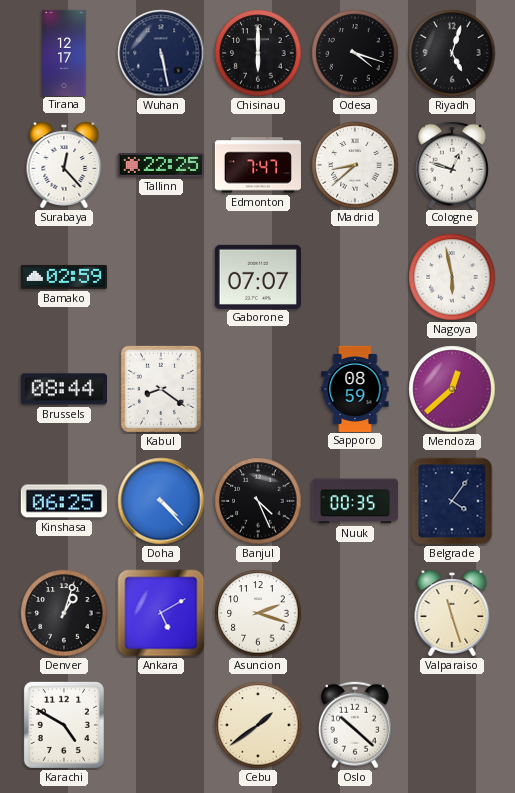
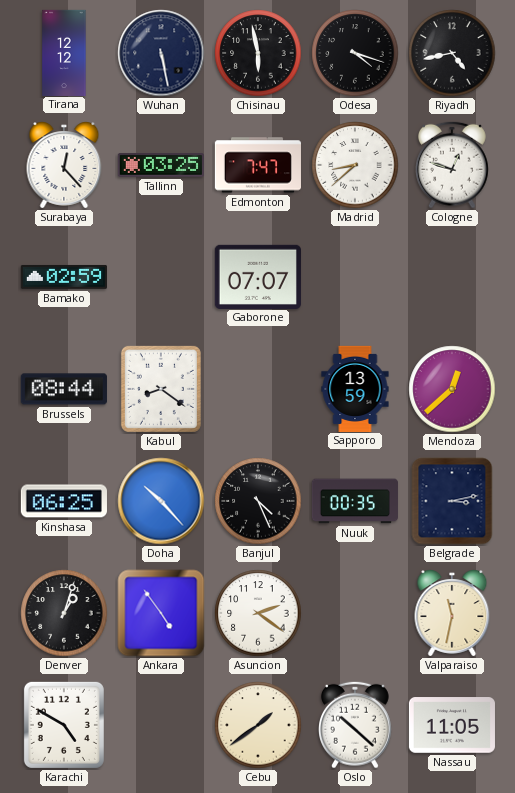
Tirana: 12:17 -> 12:12 (64, 52)
Chisinau: 6:00 -> 5:58 (258, 53)
Riyadh: 5:03 -> 4:43 (452, 53)
Tallinn: 22:25 -> 03:25 (160, 165)
Nagoya: 5:58 -> none (452, 277)
Sapporo: 08:59 -> 13:59 (355, 388)
Doha: 4:23 -> 10:23 (161, 501)
Belgrade: 4:06 -> 3:13 (452, 501)
Ankara: 5:10 -> 4:54 (161, 613)
Asuncion: 2:18 -> 2:21 (258, 613)
Valparaiso: 11:27 -> 11:32 (452, 613)
Nassau: none -> 11:05 (452, 725)
